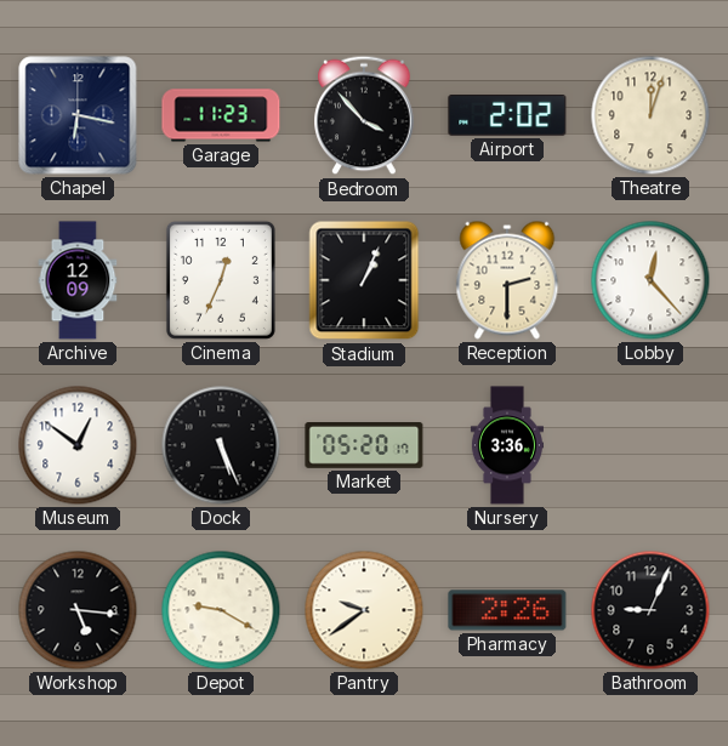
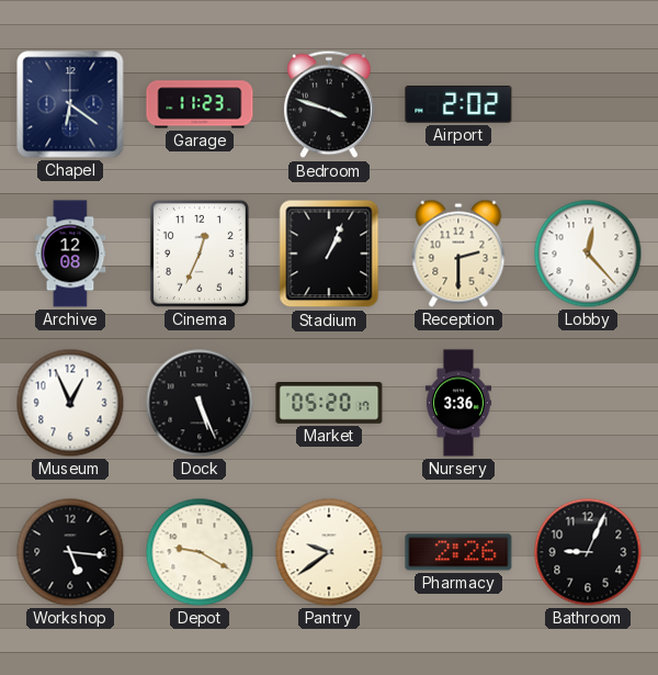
Chapel: 6:17 -> 6:21 (70, 104)
Bedroom: 3:53 -> 3:48 (329, 104)
Theatre: 12:03 -> none (650, 115)
Archive: 12:09 -> 12:08 (70, 254)
Museum: 12:51 -> 12:56 (70, 403)
